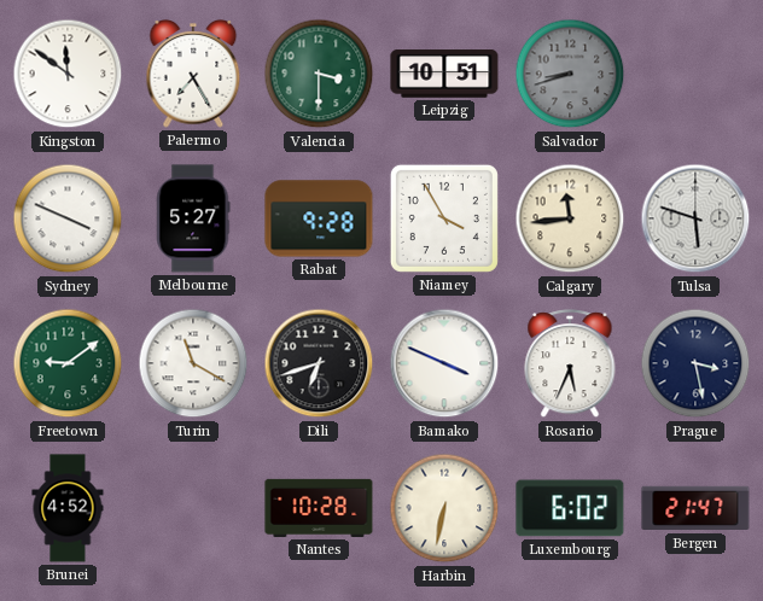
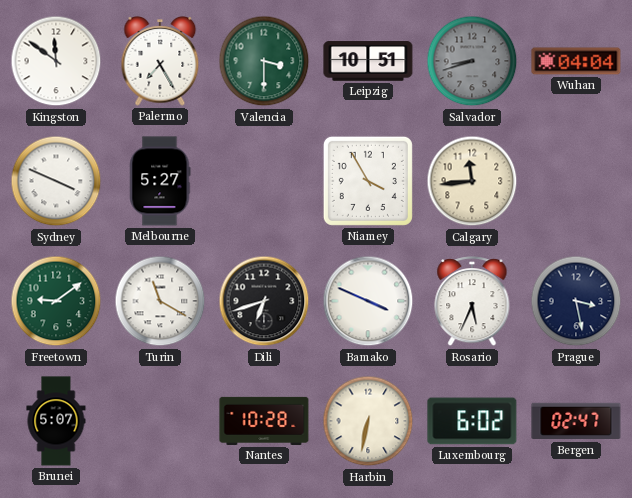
Wuhan: none -> 04:04 (576, 61)
Rabat: 9:28 -> none (319, 218)
Tulsa: 5:48 -> none (695, 218)
Brunei: 4:52 -> 5:07 (56, 421)
Bergen: 21:47 -> 02:47 (576, 421)
